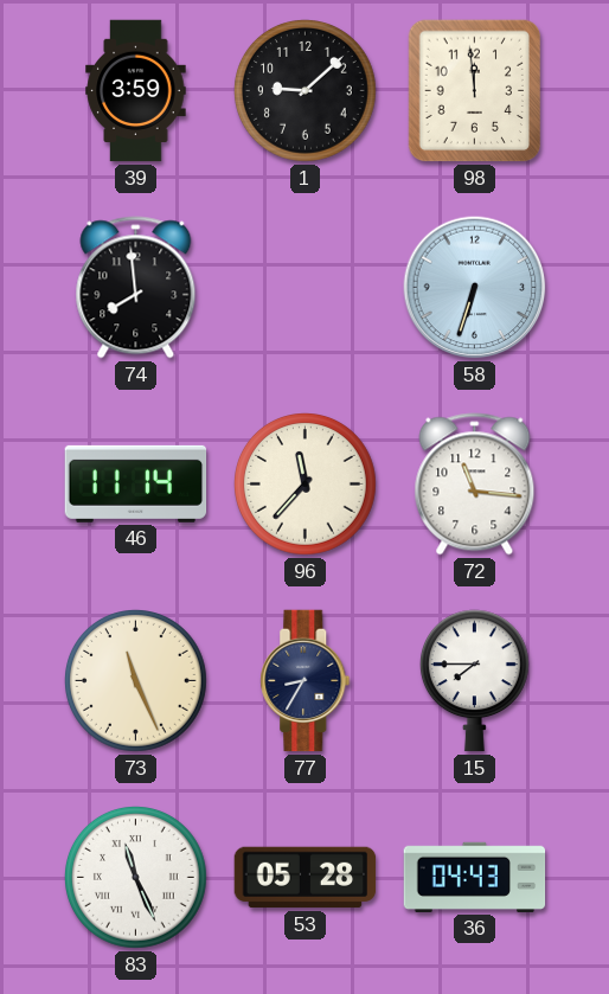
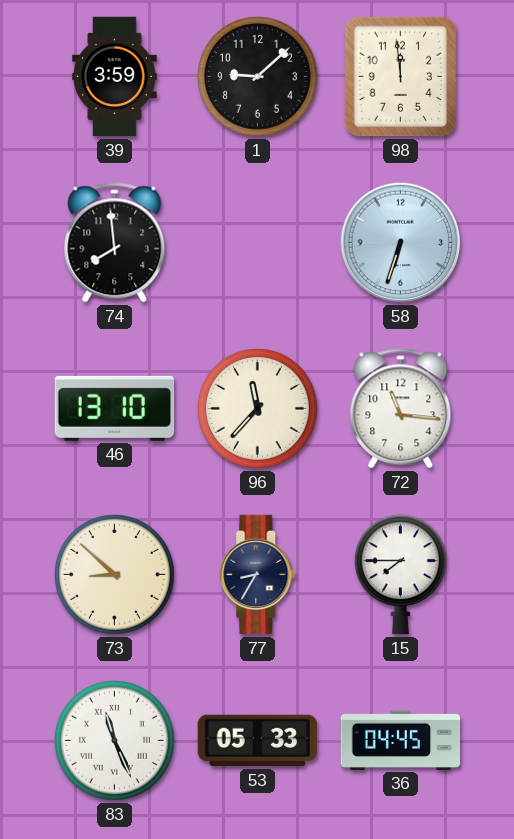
46: 11:14 -> 13:10 (115, 408)
73: 11:26 -> 8:52 (115, 575)
53: 05:28 -> 05:33 (258, 741)
36: 04:43 -> 04:45 (401, 740)
